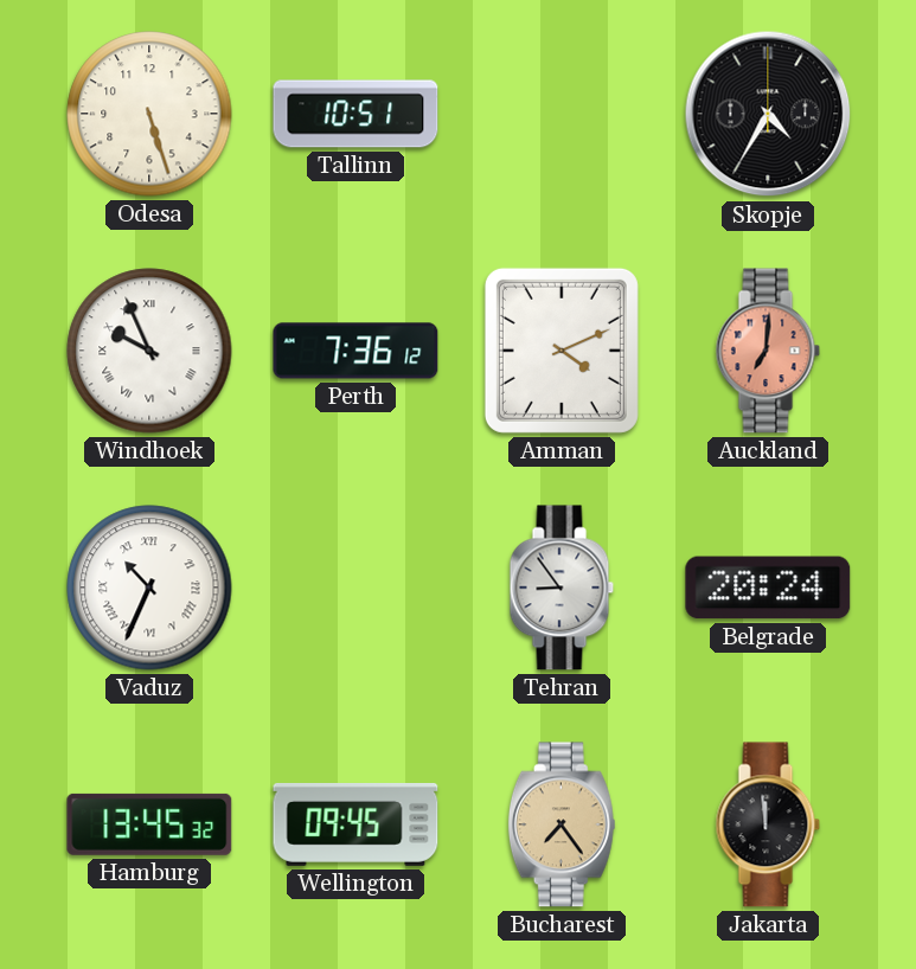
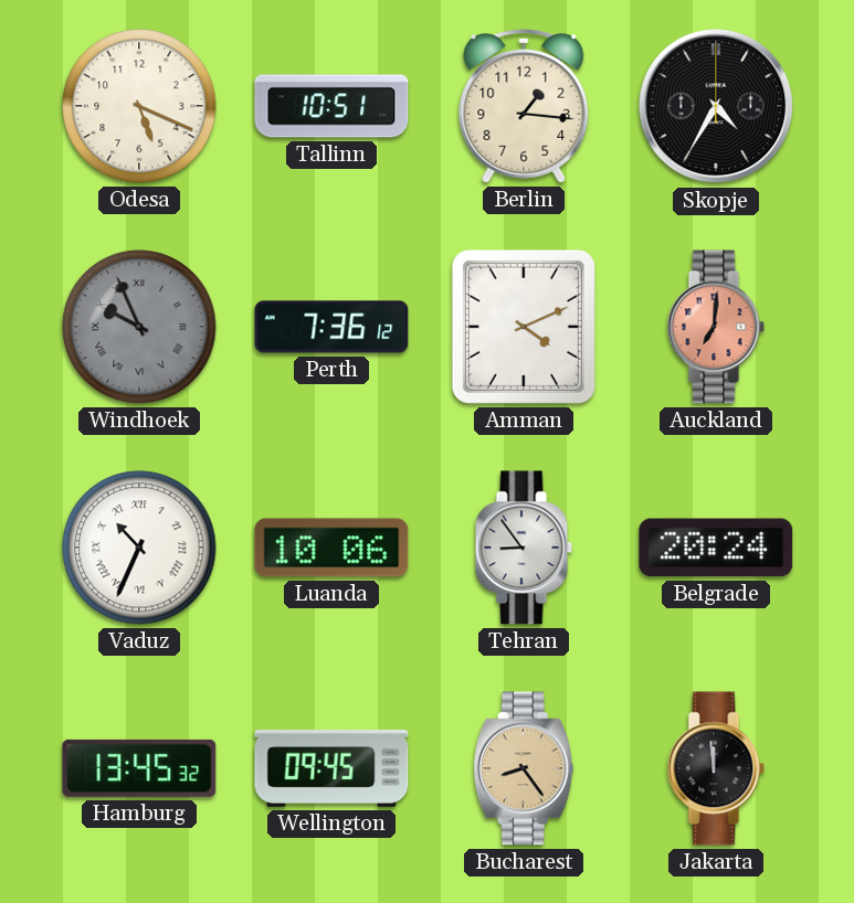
Odesa: 5:27 -> 5:19 (139, 106)
Berlin: none -> 1:16 (524, 106)
Windhoek dial: white -> grey (139, 327)
Luanda: none -> 10:06 (331, 548)
Bucharest: 7:24 -> 8:24 (524, 768)
